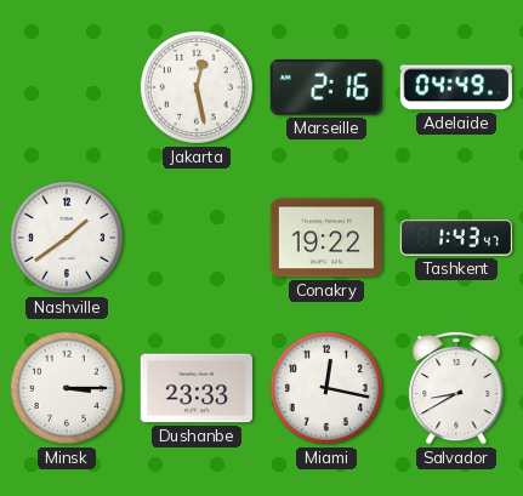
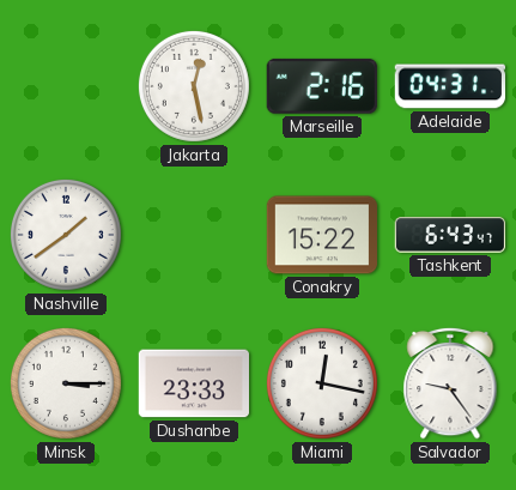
Adelaide: 04:49 -> 04:31 (449, 86)
Conakry: 19:22 -> 15:22 (321, 235)
Tashkent: 1:43 -> 6:43 (449, 235)
Salvador: 8:40 -> 9:24 (450, 383)
